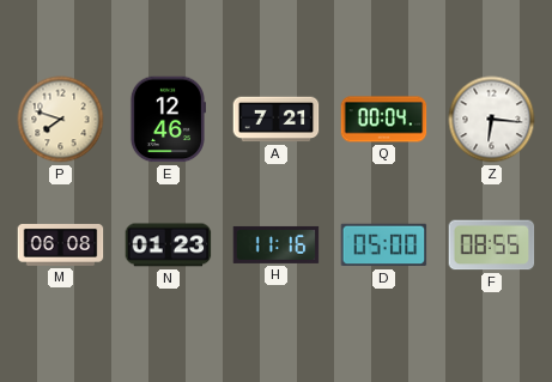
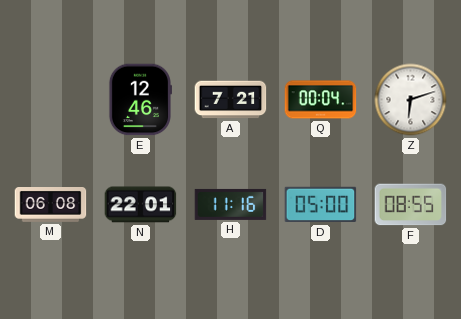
P: 7:48 -> none (61, 120)
Z: 6:16 -> 6:12 (411, 100)
N: 01:23 -> 22:01 (141, 205)
